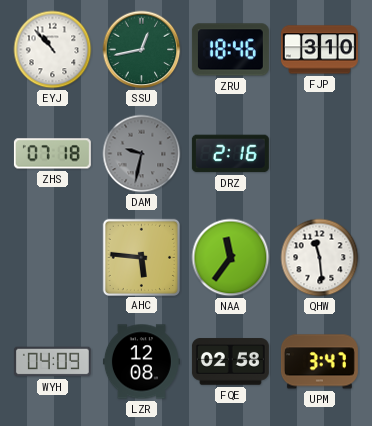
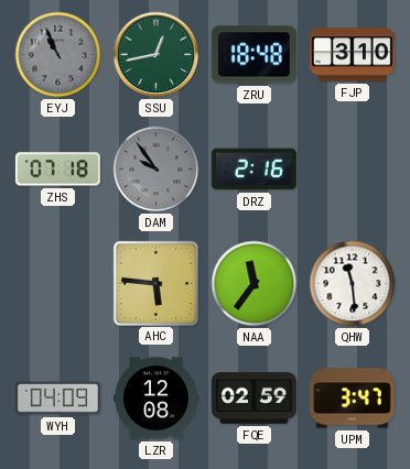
EYJ: 10:53 -> 10:56 (58, 55)
EYJ dial: white -> grey (58, 55)
ZRU: 18:46 -> 18:48 (253, 55)
DAM: 9:32 -> 9:54 (157, 170)
FQE: 02:58 -> 02:59 (253, 399)
